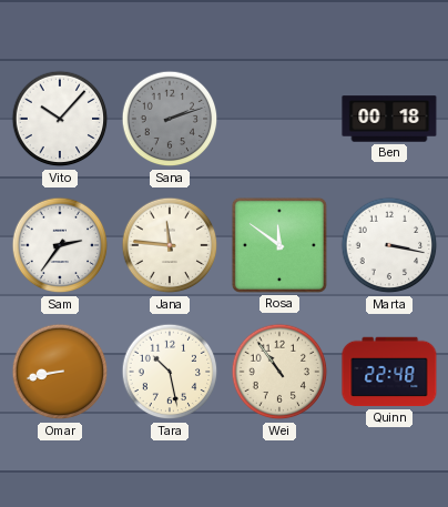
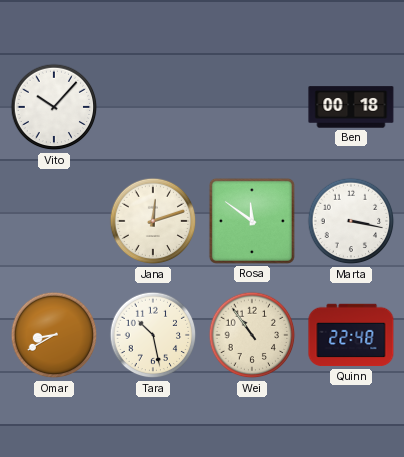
Sana: 2:12 -> none (170, 119)
Sam: 2:36 -> none (60, 245)
Jana: 11:46 -> 12:12 (153, 221)
Omar: 8:43 -> 8:40 (54, 335)
